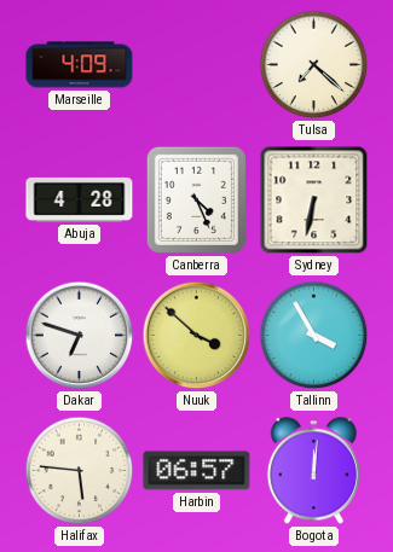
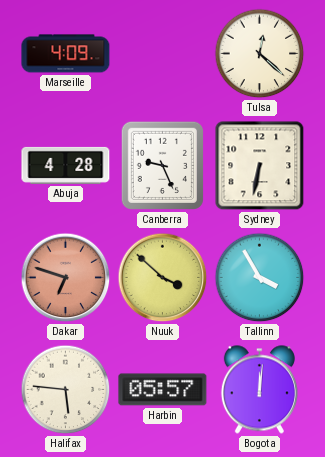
Tulsa: 7:22 -> 12:22 (260, 54)
Canberra: 4:26 -> 9:26 (162, 165)
Dakar dial: white -> salmon (66, 278)
Harbin: 06:57 -> 05:57 (163, 390)
